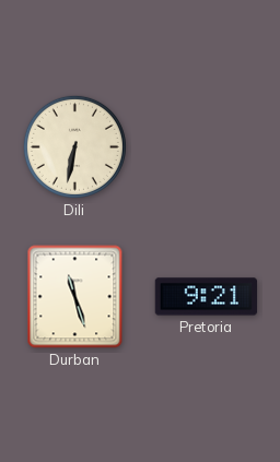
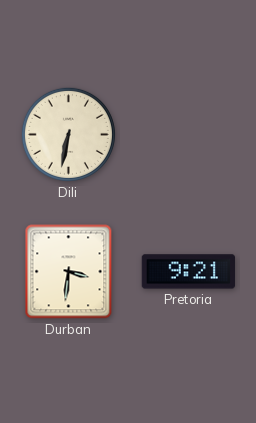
Durban: 11:27 -> 3:31 (69, 272)
